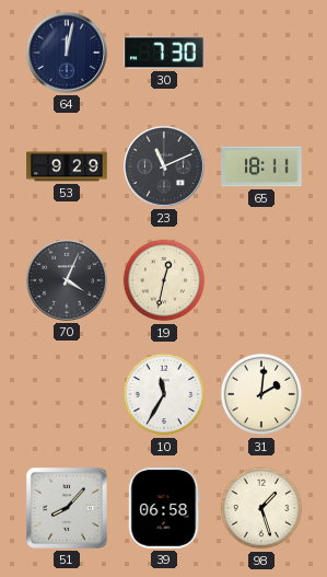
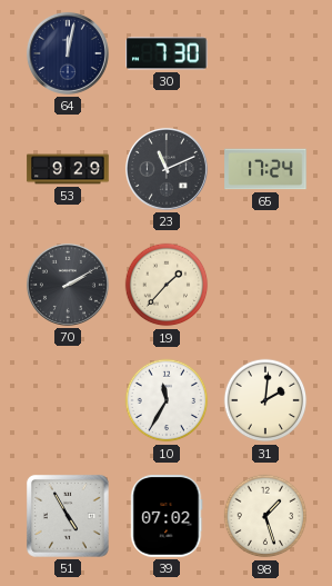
65: 18:11 -> 17:24 (265, 169)
70: 4:04 -> 2:10 (68, 285)
19: 12:32 -> 1:37 (167, 285)
51: 8:07 -> 4:55 (68, 516)
39: 06:58 -> 07:02 (167, 516)
